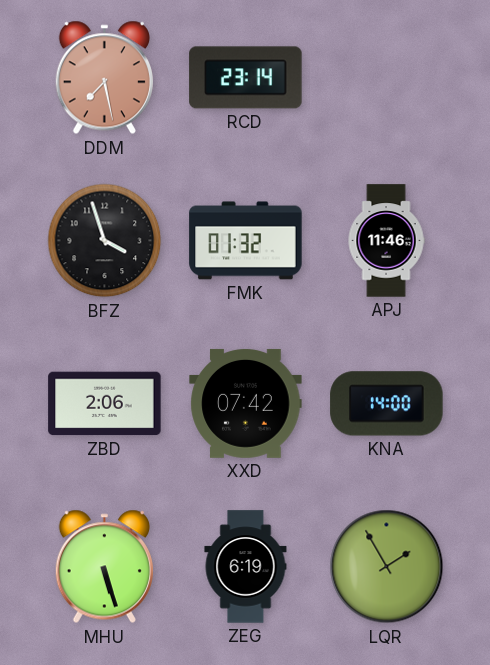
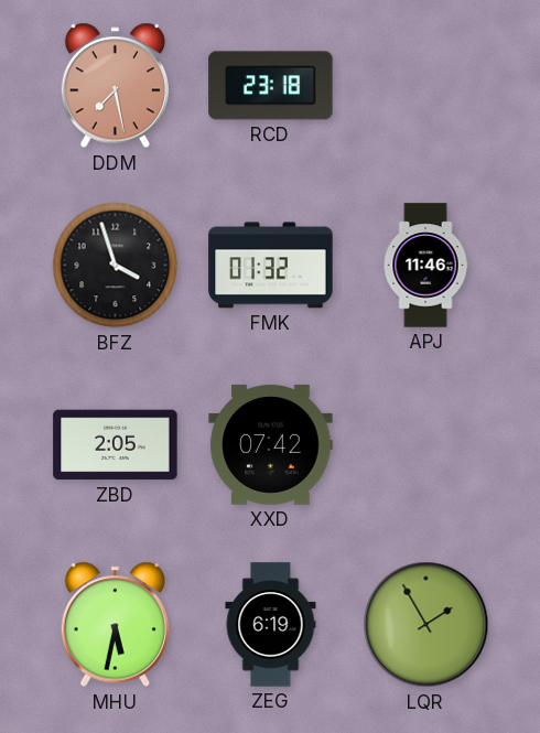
RCD: 23:14 -> 23:18 (271, 86)
ZBD: 2:06 -> 2:05 (116, 445)
KNA: 14:00 -> none (387, 404)
MHU: 5:27 -> 5:32 (115, 625)
